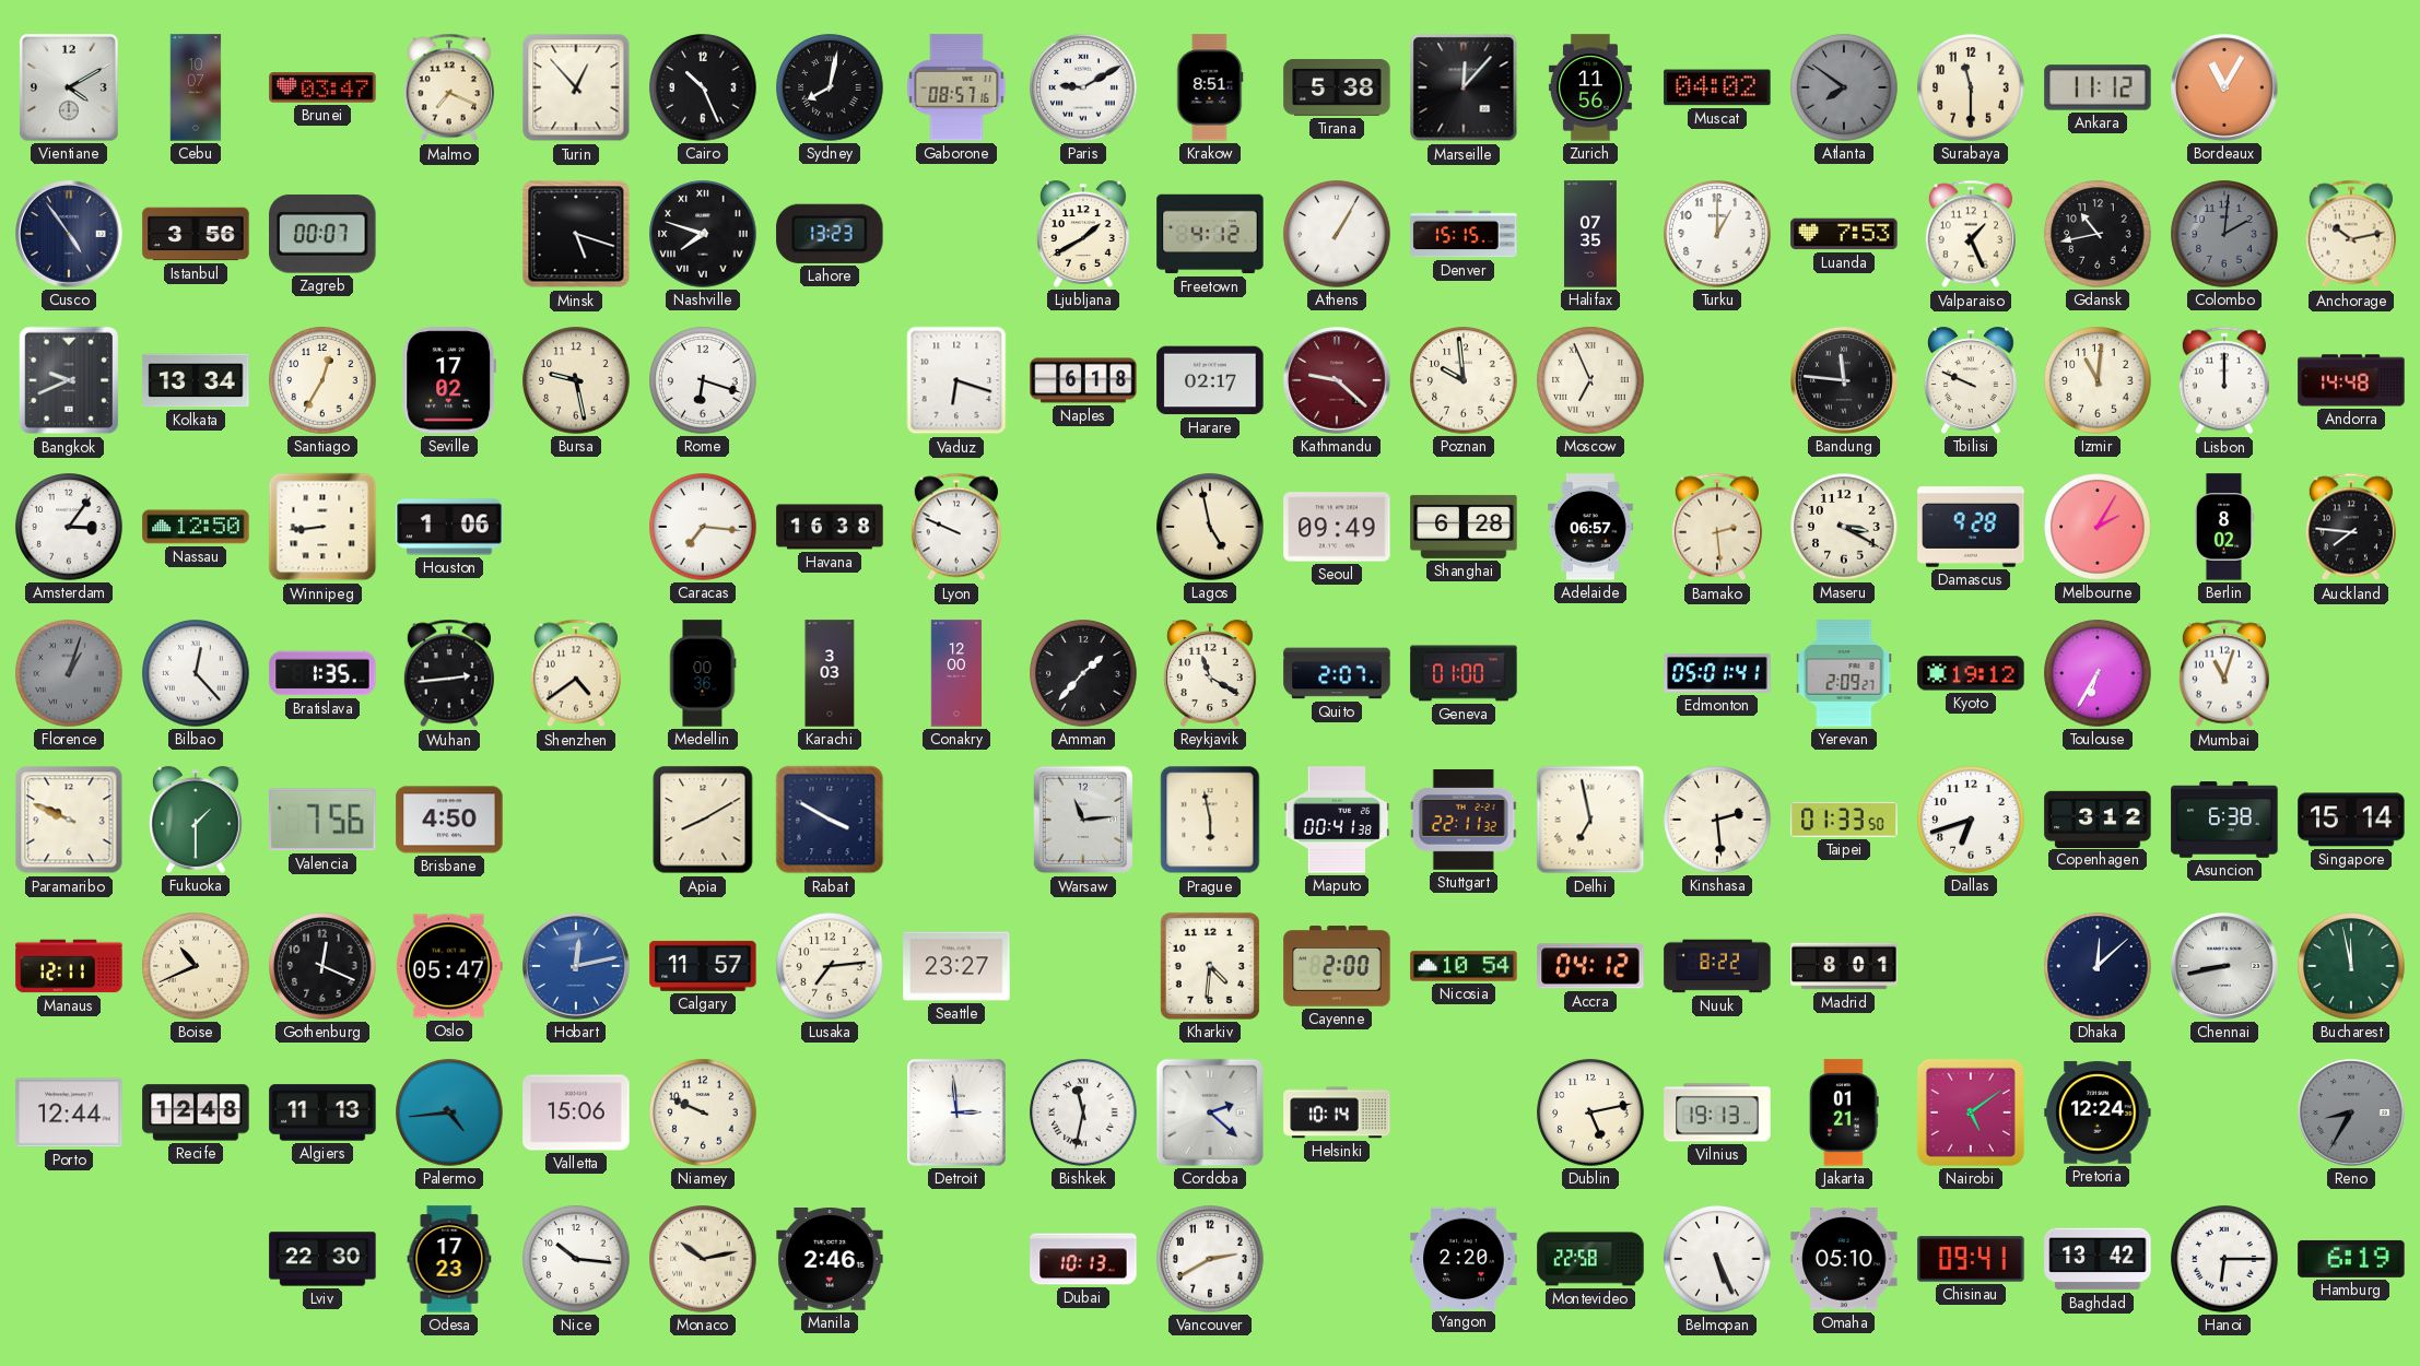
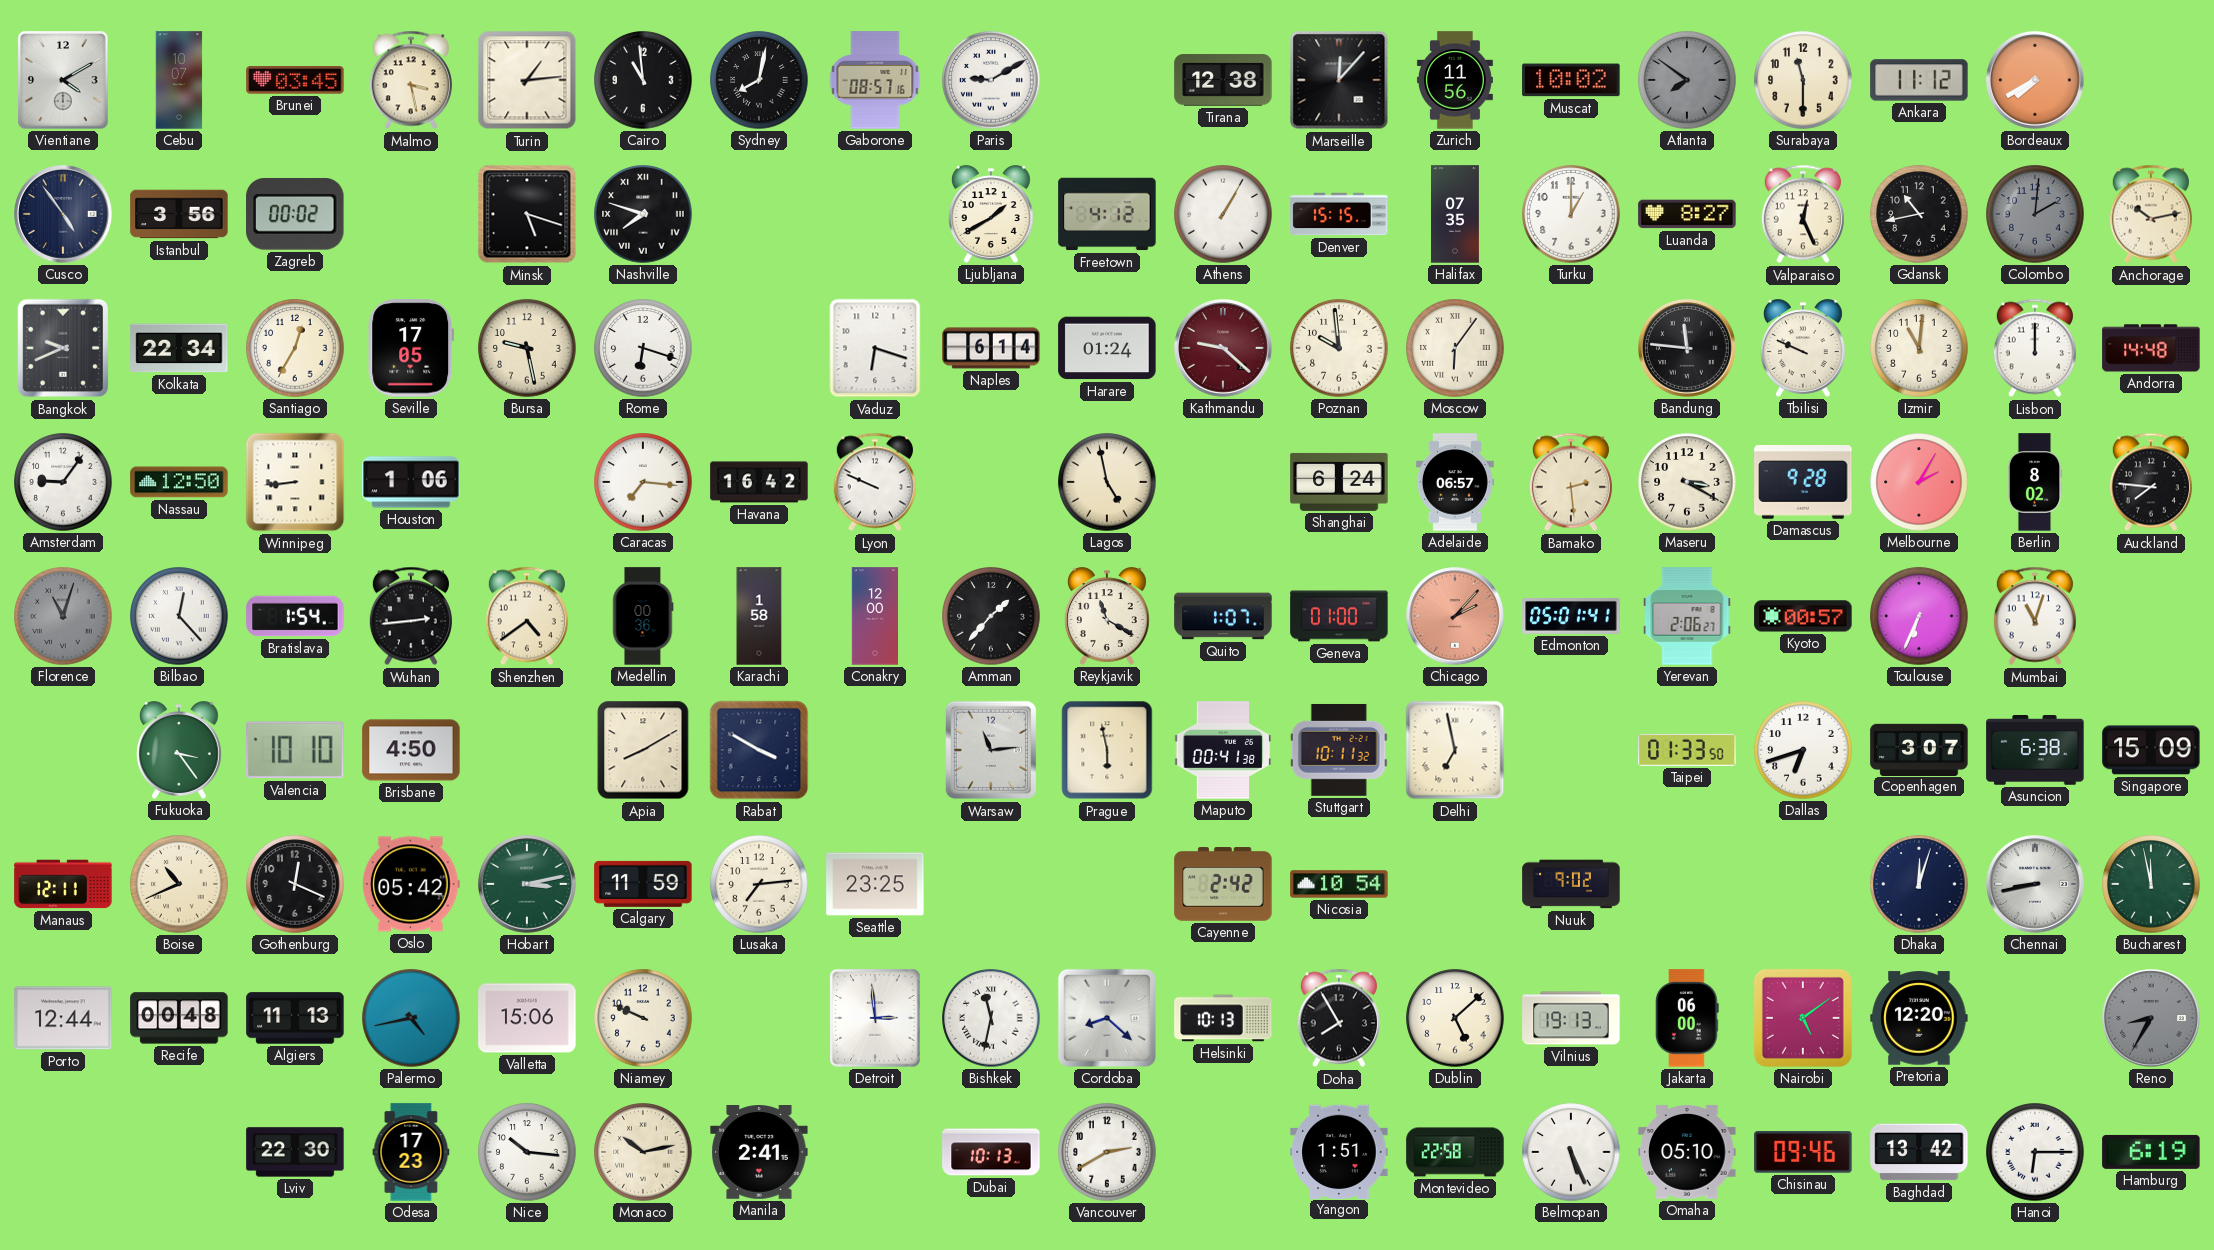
Brunei: 03:47 -> 03:45 (295, 80)
Malmo: 7:19 -> 3:28 (411, 80)
Turin: 12:53 -> 1:14 (527, 80)
Cairo: 10:26 -> 10:59 (643, 80)
Krakow: 8:51 -> none (1210, 87)
Tirana: 5:38 -> 12:38 (1223, 80)
Muscat: 04:02 -> 10:02 (1571, 80)
Bordeaux: 11:05 -> 7:40 (2036, 81)
Zagreb: 00:07 -> 00:02 (295, 214)
Lahore: 13:23 -> none (830, 234)
Luanda: 7:53 -> 8:27 (1687, 214)
Valparaiso: 1:26 -> 12:26 (1803, 214)
Kolkata: 13:34 -> 22:34 (179, 348)
Seville: 17:02 -> 17:05 (411, 348)
Naples: 6:18 -> 6:14 (991, 348)
Harare: 02:17 -> 01:24 (1107, 348)
Moscow: 6:56 -> 6:06 (1455, 348)
Amsterdam: 3:06 -> 9:06 (63, 482)
Havana: 16:38 -> 16:42 (759, 482)
Seoul: 09:49 -> none (1337, 527)
Shanghai: 6:28 -> 6:24 (1339, 482)
Florence: 1:03 -> 11:03 (63, 616)
Bratislava: 1:35 -> 1:54 (295, 616)
Karachi: 3:03 -> 1:58 (759, 616)
Quito: 2:07 -> 1:07 (1223, 616)
Chicago: none -> 2:07 (1456, 617)
Yerevan: 2:09 -> 2:06 (1687, 616)
Kyoto: 19:12 -> 00:57 (1803, 616)
Toulouse: 6:35 -> 6:34 (1919, 616)
Paramaribo: 9:49 -> none (69, 820)
Fukuoka: 1:30 -> 3:24 (179, 750)
Valencia: 7:56 -> 10:10 (295, 750)
Stuttgart: 22:11 -> 10:11 (1339, 750)
Kinshasa: 2:29 -> none (1717, 820)
Copenhagen: 3:12 -> 3:07 (1919, 749)
Singapore: 15:14 -> 15:09 (2151, 750)
Oslo: 05:47 -> 05:42 (411, 884)
Hobart: 12:13 -> 3:13 (528, 885)
Hobart dial: blue -> green (528, 885)
Calgary: 11:57 -> 11:59 (643, 884)
Seattle: 23:27 -> 23:25 (875, 884)
Kharkiv: 4:31 -> none (1210, 966)
Cayenne: 2:00 -> 2:42 (1223, 884)
Accra: 04:12 -> none (1590, 966)
Nuuk: 8:22 -> 9:02 (1571, 884)
Madrid: 8:01 -> none (1844, 966)
Dhaka: 12:08 -> 12:03 (1919, 884)
Recife: 12:48 -> 00:48 (179, 1018)
Palermo: 4:44 -> 4:43 (411, 1018)
Cordoba: 2:22 -> 8:22 (1107, 1018)
Helsinki: 10:14 -> 10:13 (1223, 1018)
Doha: none -> 7:55 (1339, 1018)
Dublin: 5:13 -> 5:08 (1455, 1018)
Jakarta: 01:21 -> 06:00 (1688, 1018)
Pretoria: 12:24 -> 12:20 (1919, 1018)
Manila: 2:46 -> 2:41 (759, 1153)
Yangon: 2:20 -> 1:51 (1339, 1151)
Chisinau: 09:41 -> 09:46 (1803, 1152)
